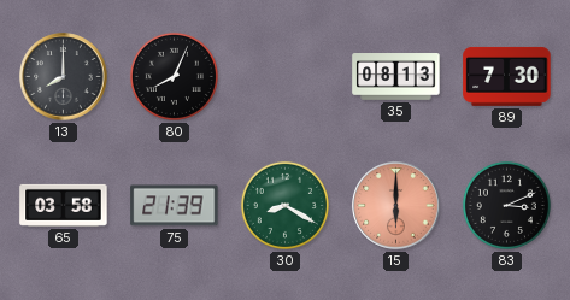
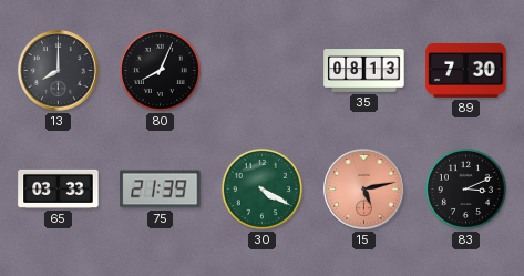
65: 03:58 -> 03:33 (59, 188)
30: 8:20 -> 4:20 (261, 188)
15: 6:00 -> 5:13 (364, 190)
